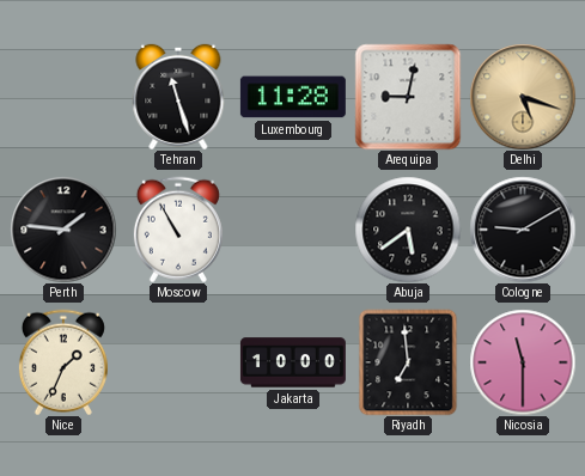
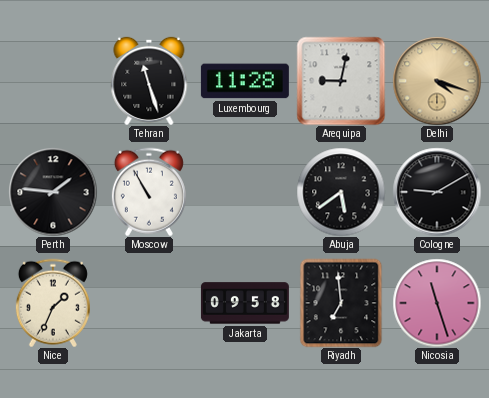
Delhi: 5:18 -> 4:18 (437, 81)
Jakarta: 10:00 -> 09:58 (245, 303)
Nicosia: 11:30 -> 11:27 (437, 303)
